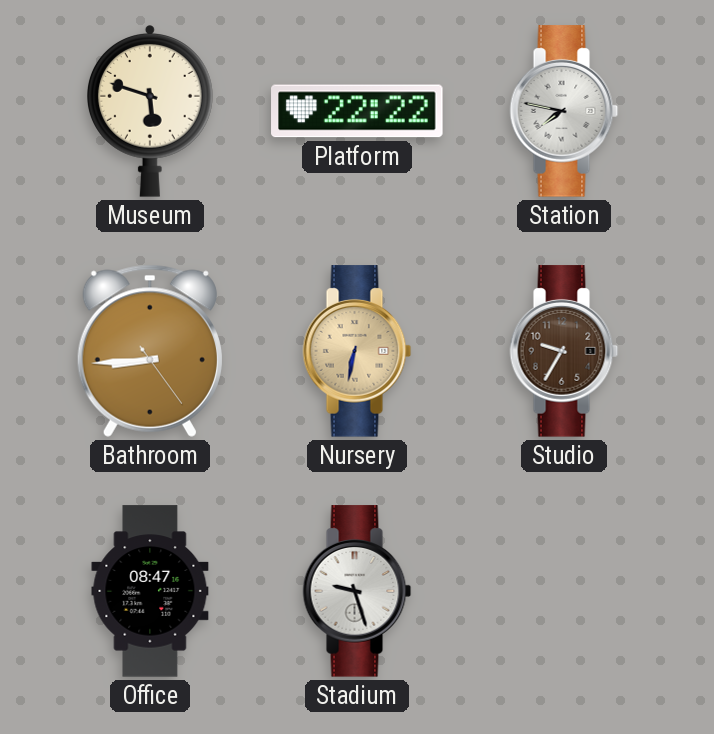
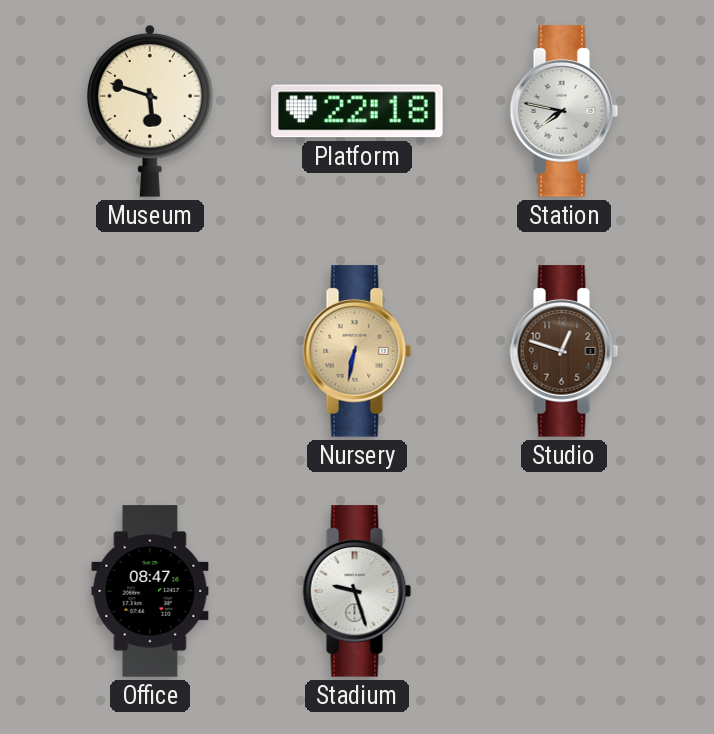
Platform: 22:22 -> 22:18 (357, 111)
Bathroom: 8:44 -> none (150, 351)
Studio: 9:35 -> 12:48 (564, 351)
